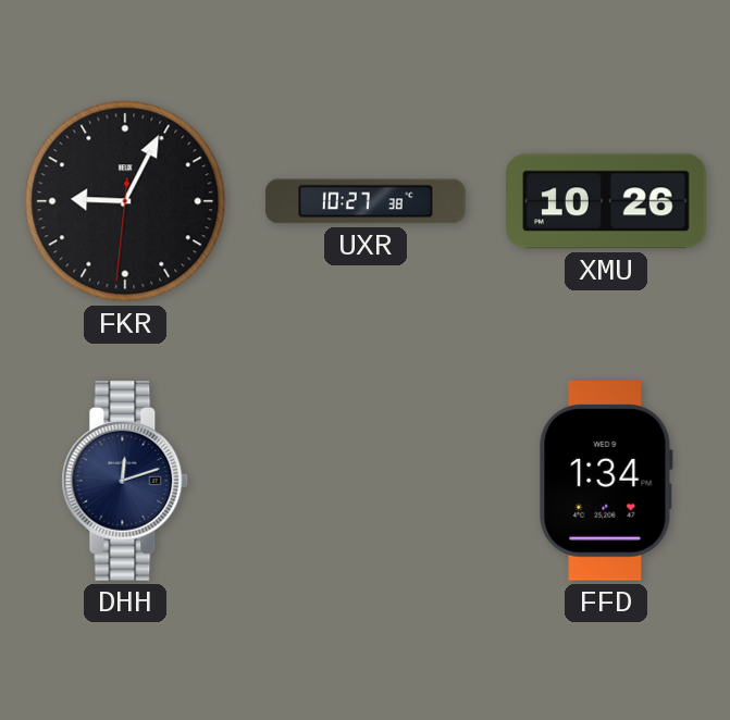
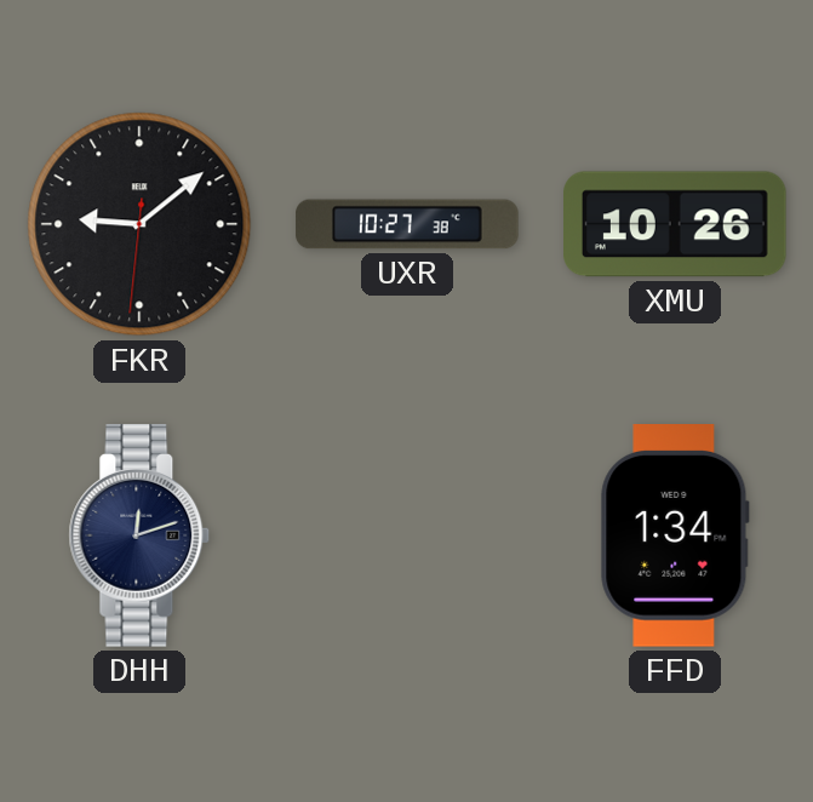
FKR: 9:04 -> 9:08 (139, 224)
